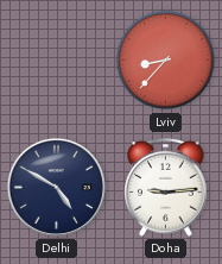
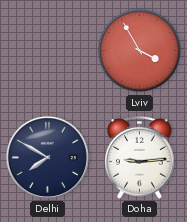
Lviv: 8:37 -> 3:55 (140, 51)
Delhi: 4:50 -> 7:50 (47, 157)
